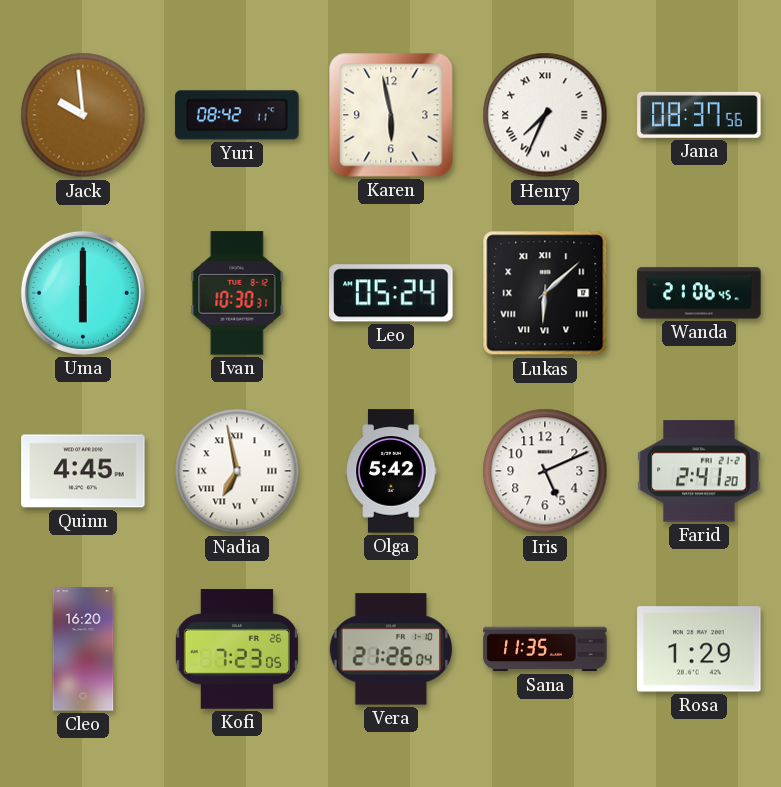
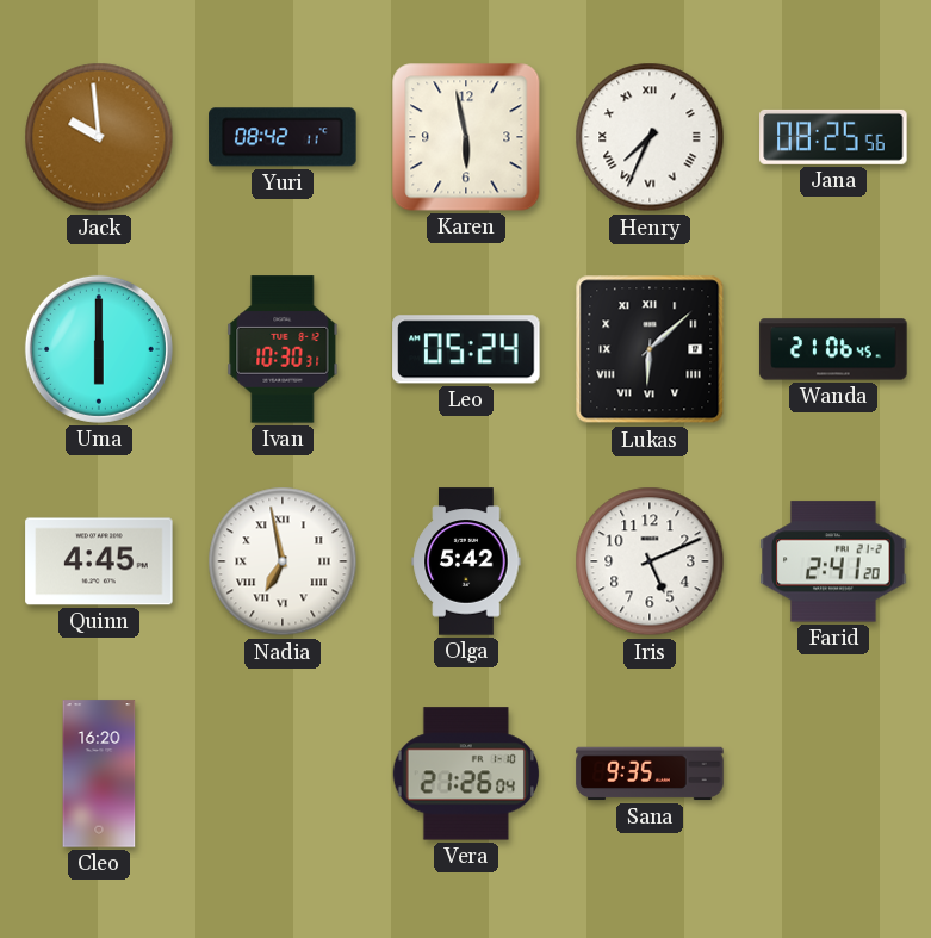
Jana: 08:37 -> 08:25 (833, 137)
Kofi: 7:23 -> none (237, 649)
Sana: 11:35 -> 9:35 (650, 774)
Rosa: 1:29 -> none (699, 649)
